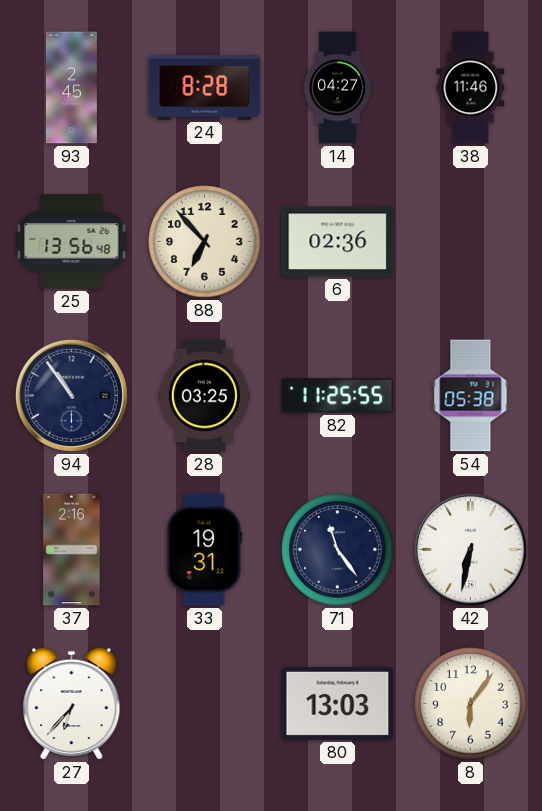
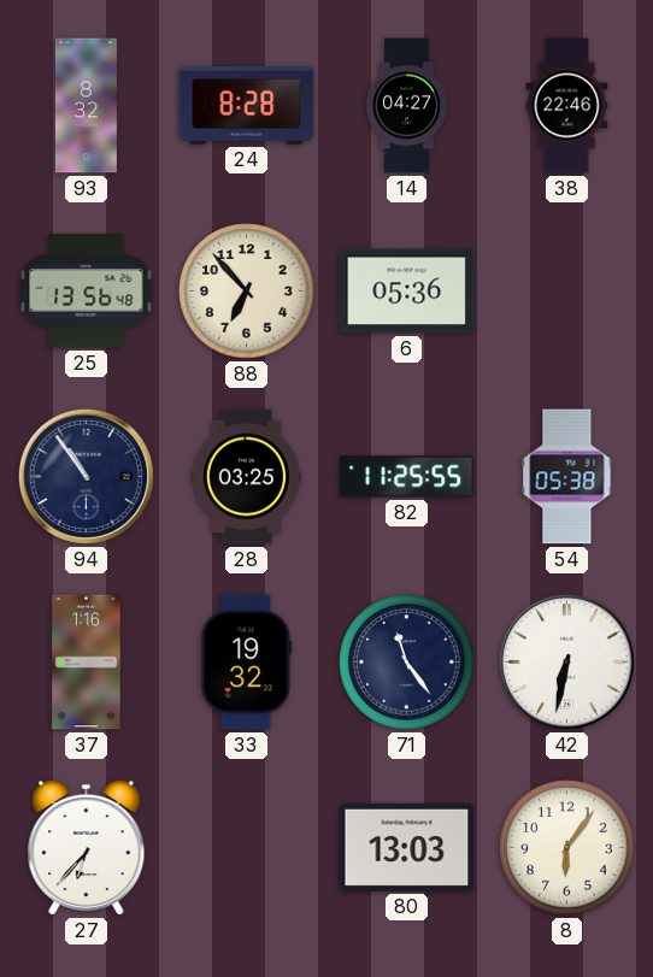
93: 2:45 -> 8:32 (86, 106)
38: 11:46 -> 22:46 (567, 106)
6: 02:36 -> 05:36 (407, 292)
37: 2:16 -> 1:16 (87, 663)
33: 19:31 -> 19:32 (247, 663)
